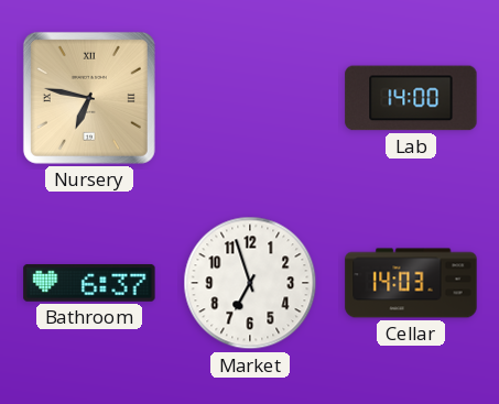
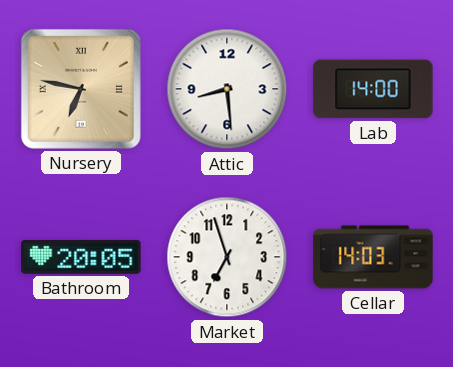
Attic: none -> 8:29 (227, 89)
Bathroom: 6:37 -> 20:05 (81, 257)
